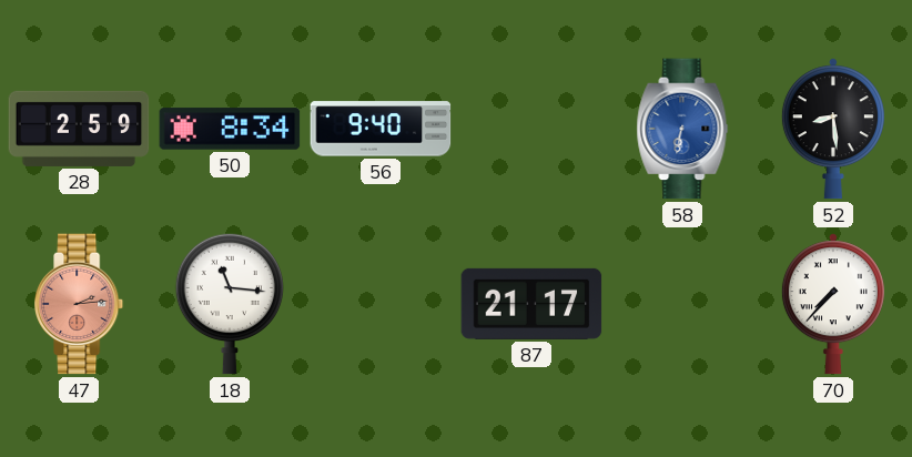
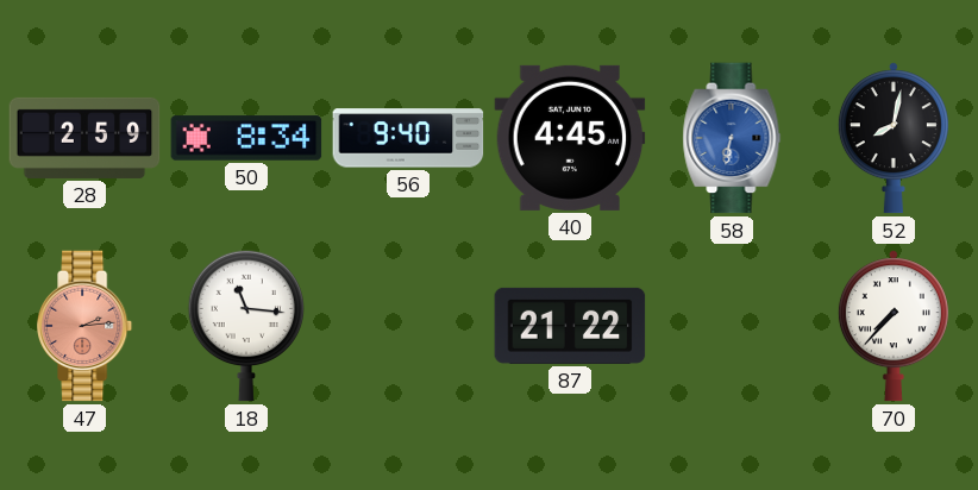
40: none -> 4:45 (570, 138)
52: 8:29 -> 8:02 (894, 138)
87: 21:17 -> 21:22 (570, 326)
